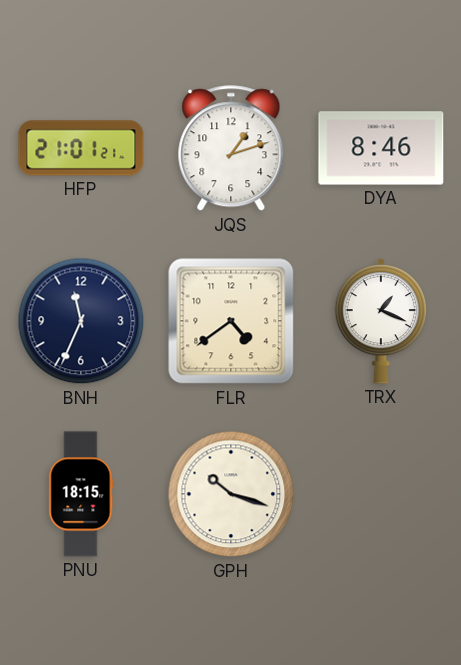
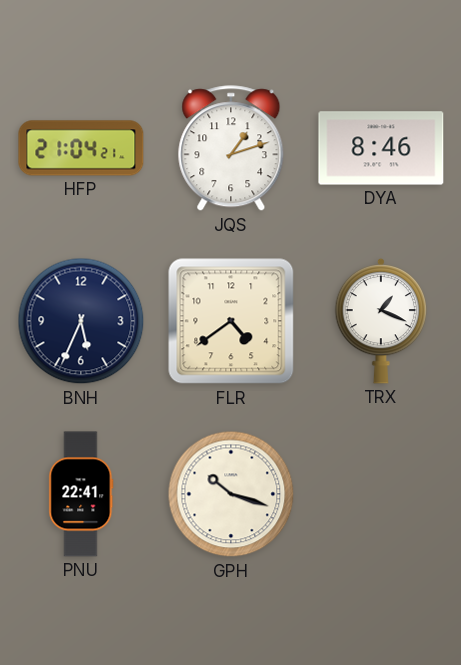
HFP: 21:01 -> 21:04 (81, 148)
BNH: 11:34 -> 5:34 (81, 321)
PNU: 18:15 -> 22:41 (81, 494)
